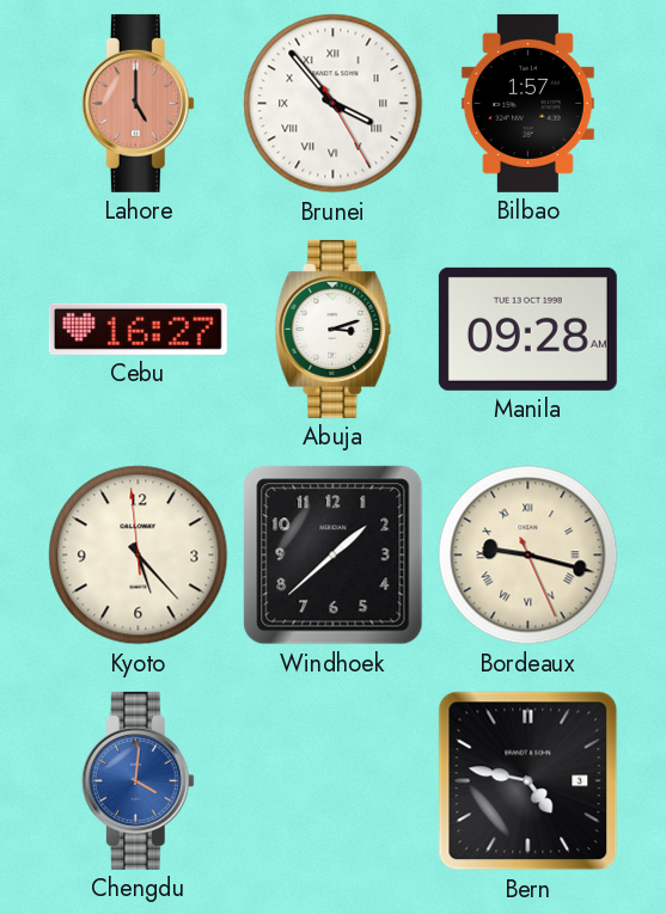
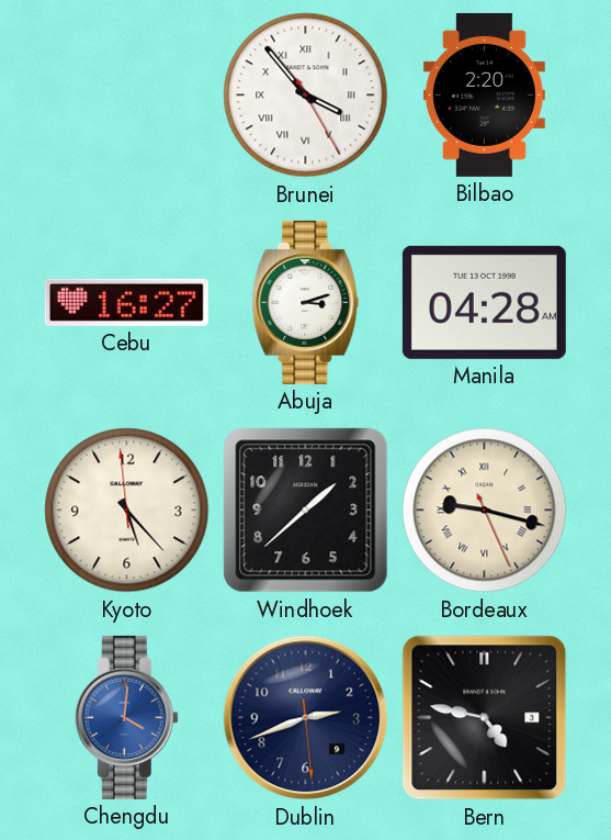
Lahore: 5:00 -> none (138, 103)
Bilbao: 1:57 -> 2:20 (484, 94)
Manila: 09:28 -> 04:28 (484, 302)
Dublin: none -> 2:41 (306, 718)
